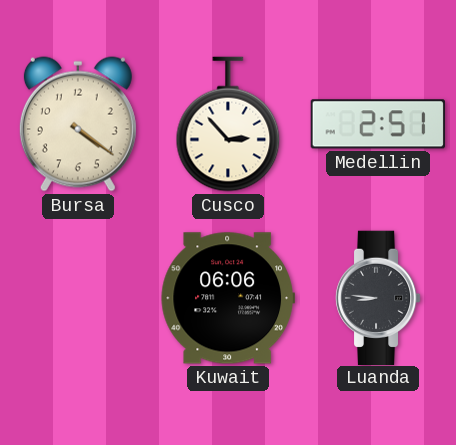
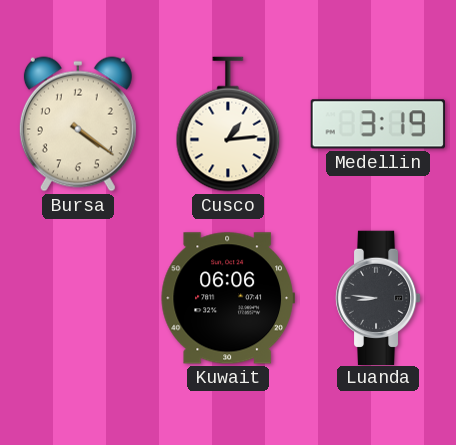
Cusco: 2:53 -> 1:14 (228, 124)
Medellin: 2:51 -> 3:19 (378, 124)
